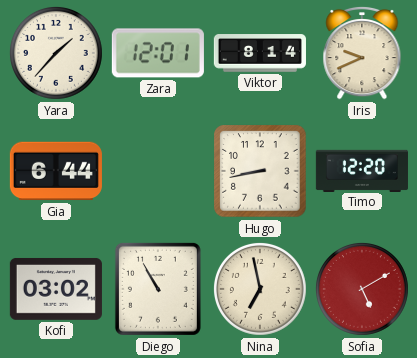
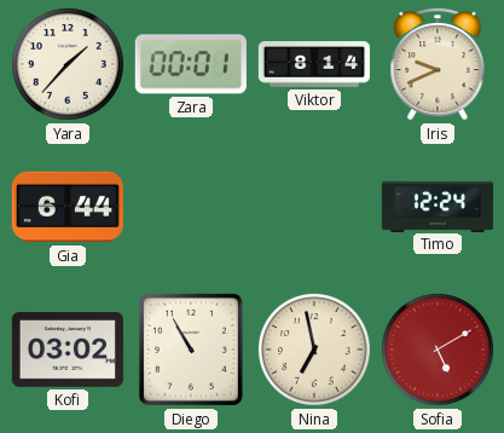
Zara: 12:01 -> 00:01 (191, 64)
Hugo: 8:43 -> none (260, 171)
Timo: 12:20 -> 12:24 (438, 206)
